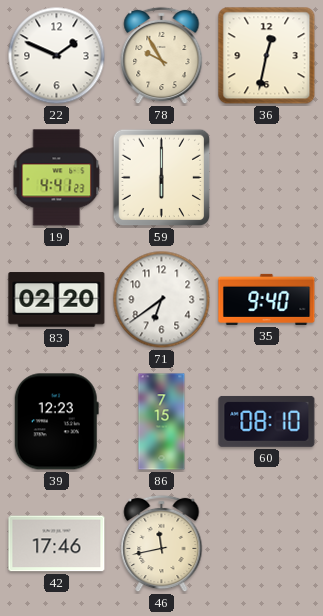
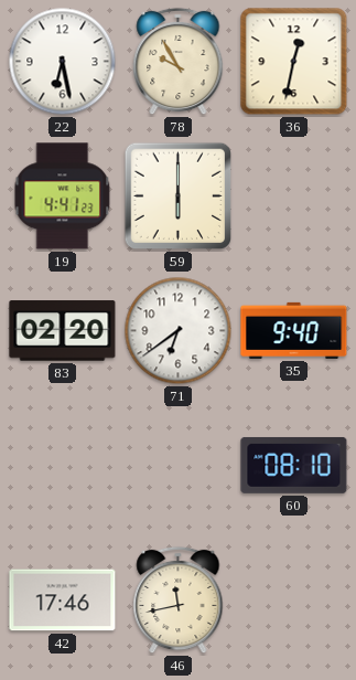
22: 1:49 -> 6:28 (63, 62)
39: 12:23 -> none (56, 422)
86: 7:15 -> none (162, 422)
